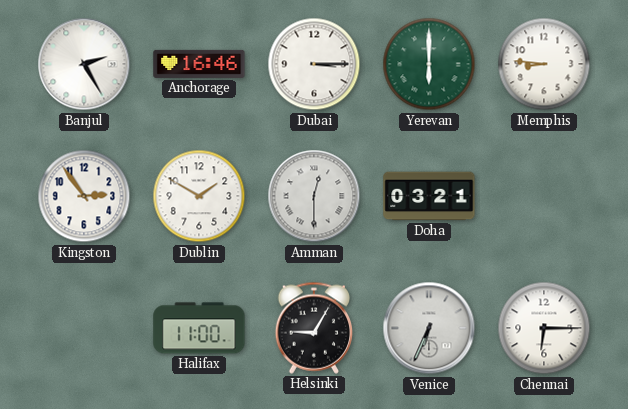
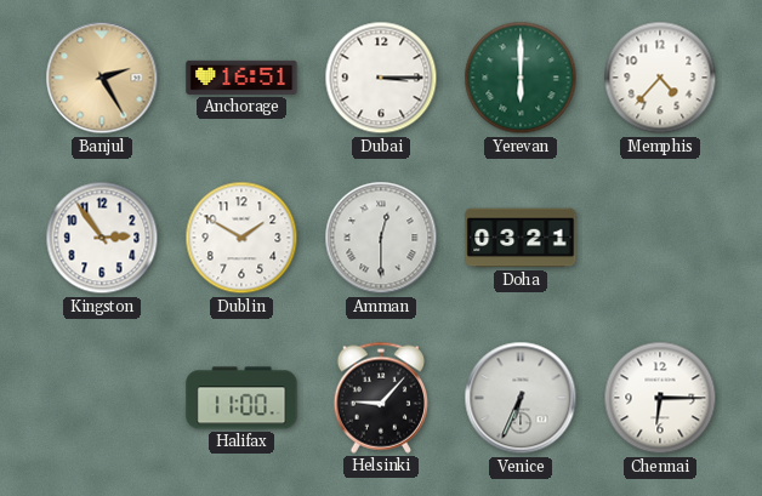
Banjul dial: white -> champagne (102, 78)
Anchorage: 16:46 -> 16:51 (241, 78)
Memphis: 8:46 -> 4:37 (660, 78)
Helsinki: 9:05 -> 9:07 (380, 398)
